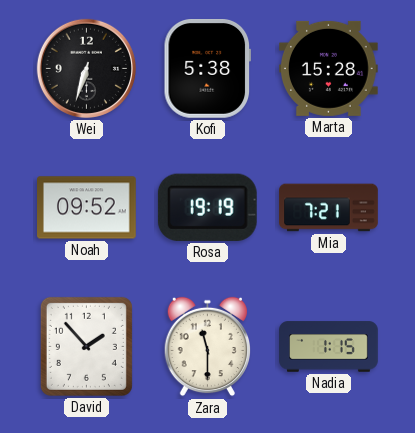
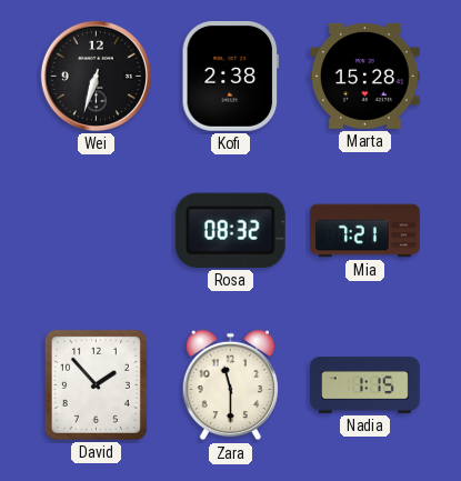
Kofi: 5:38 -> 2:38 (230, 77)
Noah: 09:52 -> none (87, 208)
Rosa: 19:19 -> 08:32 (230, 230)
